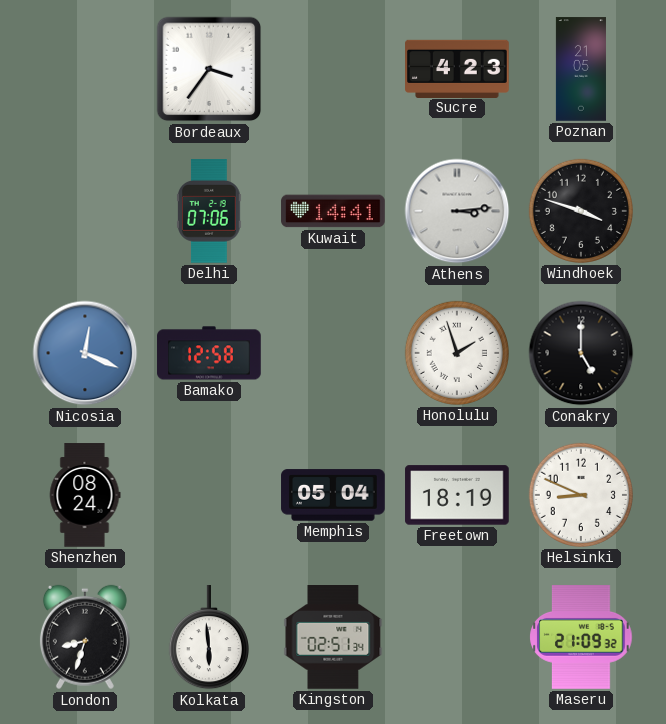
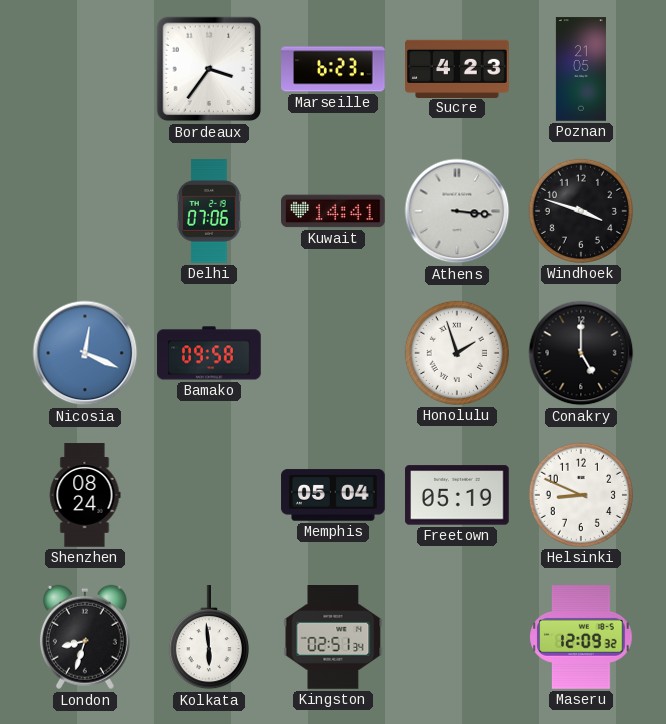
Marseille: none -> 6:23 (333, 69)
Athens: 3:14 -> 3:16 (457, 211)
Bamako: 12:58 -> 09:58 (209, 353)
Freetown: 18:19 -> 05:19 (457, 495)
Maseru: 21:09 -> 12:09 (581, 637)
